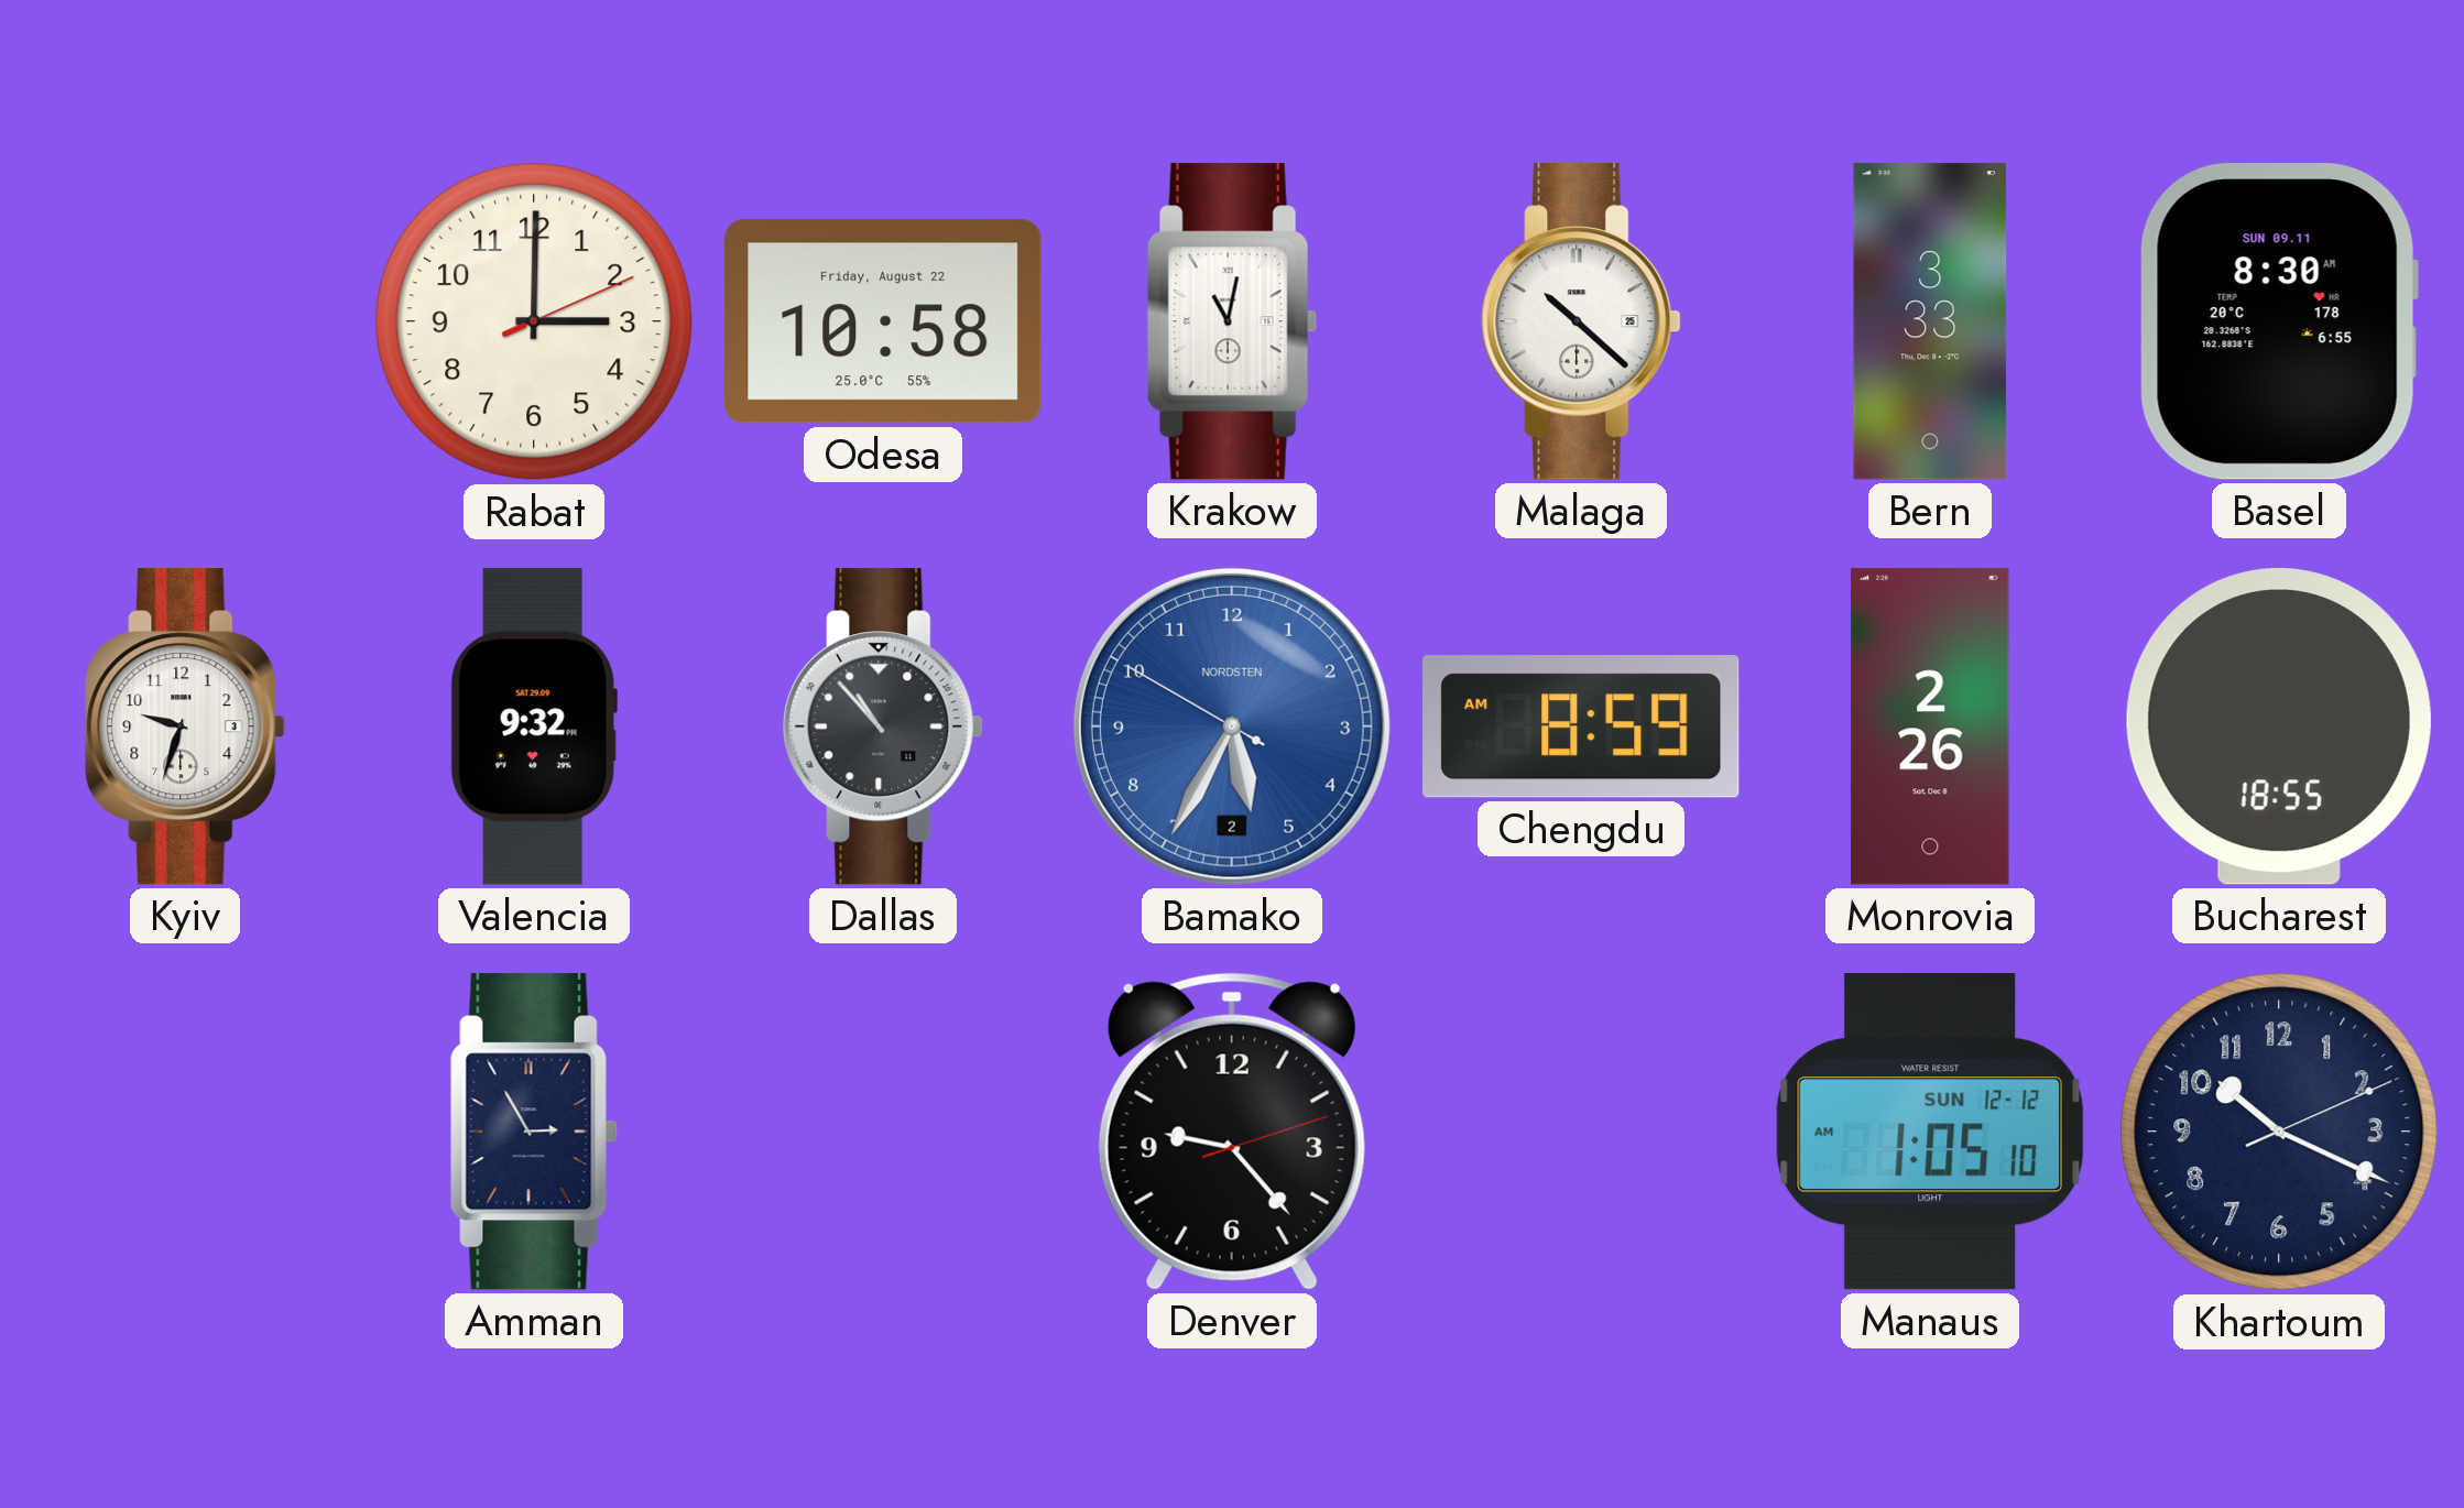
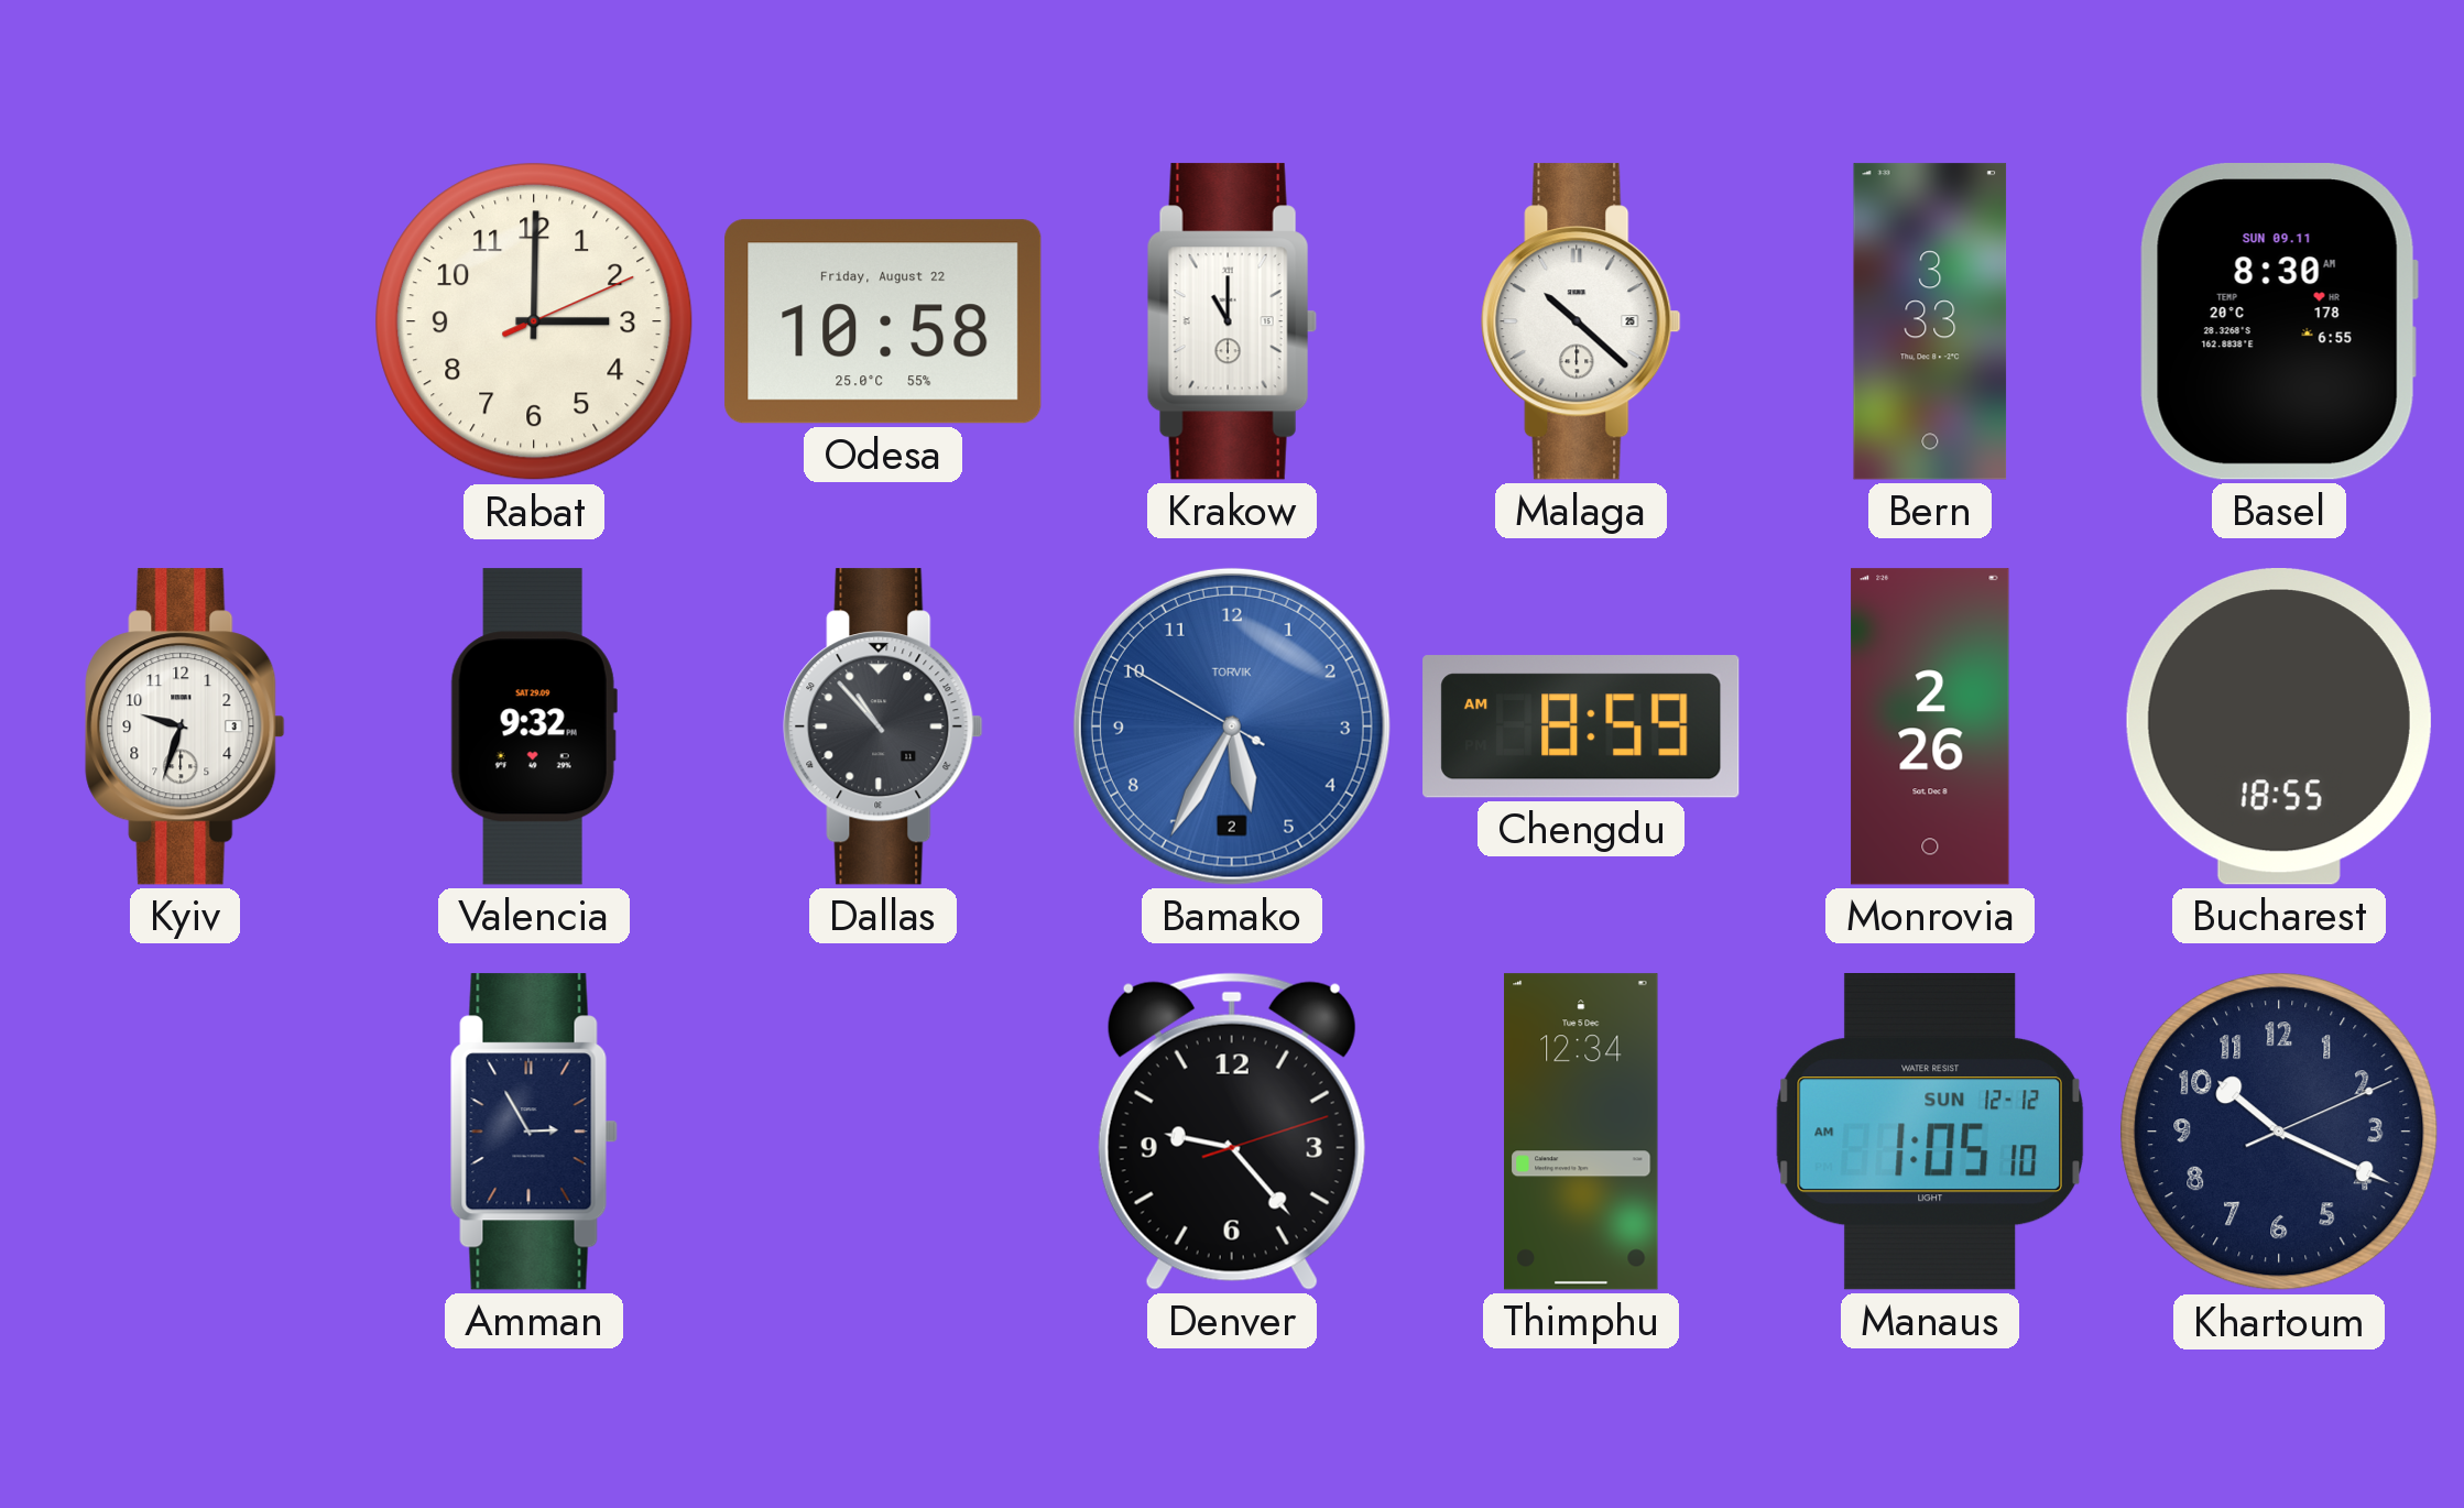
Krakow: 11:02 -> 11:00 (1232, 321)
Bamako brand: NORDSTEN -> TORVIK (1232, 726)
Thimphu: none -> 12:34 (1581, 1132)
